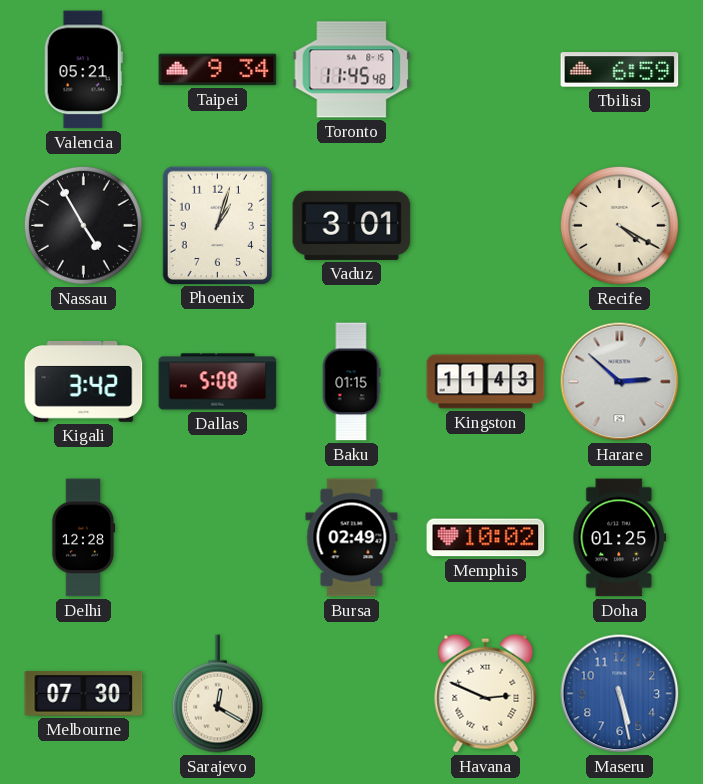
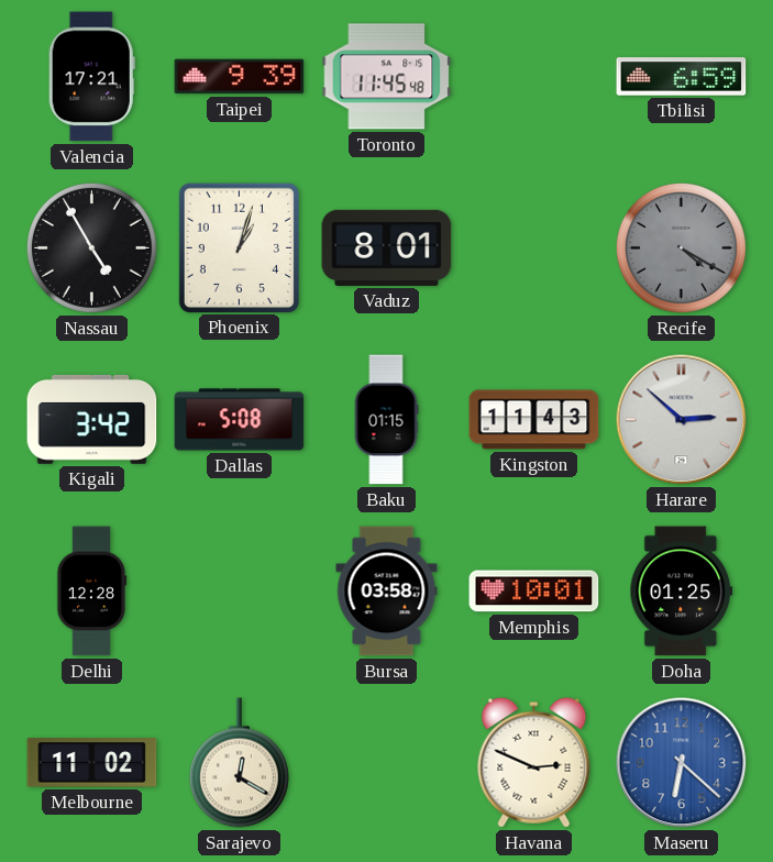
Valencia: 05:21 -> 17:21 (91, 77)
Taipei: 9:34 -> 9:39 (240, 77)
Vaduz: 3:01 -> 8:01 (387, 247)
Recife dial: cream -> grey (681, 247)
Bursa: 02:49 -> 03:58 (387, 592)
Memphis: 10:02 -> 10:01 (534, 592)
Melbourne: 07:30 -> 11:02 (92, 763)
Maseru: 5:28 -> 6:22 (682, 763)
